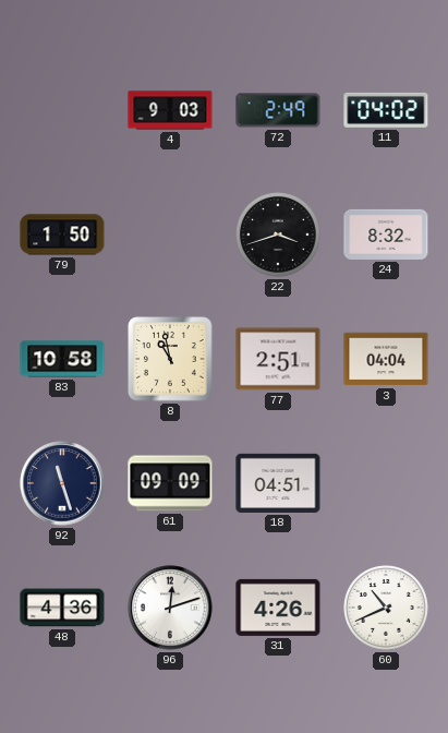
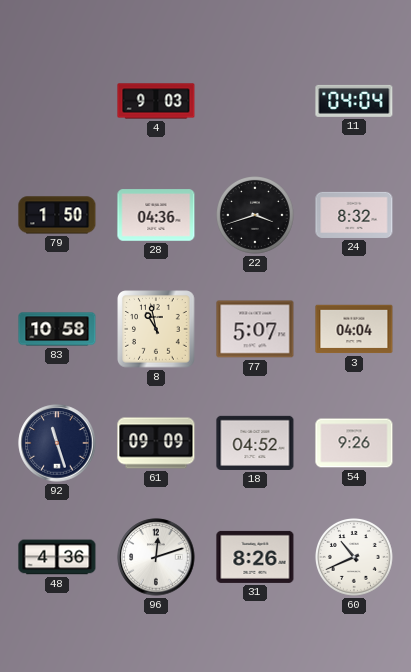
72: 2:49 -> none (278, 110)
11: 04:02 -> 04:04 (354, 101)
28: none -> 04:36 (156, 215)
77: 2:51 -> 5:07 (255, 329)
18: 04:51 -> 04:52 (255, 443)
54: none -> 9:26 (354, 443)
31: 4:26 -> 8:26 (255, 557)
